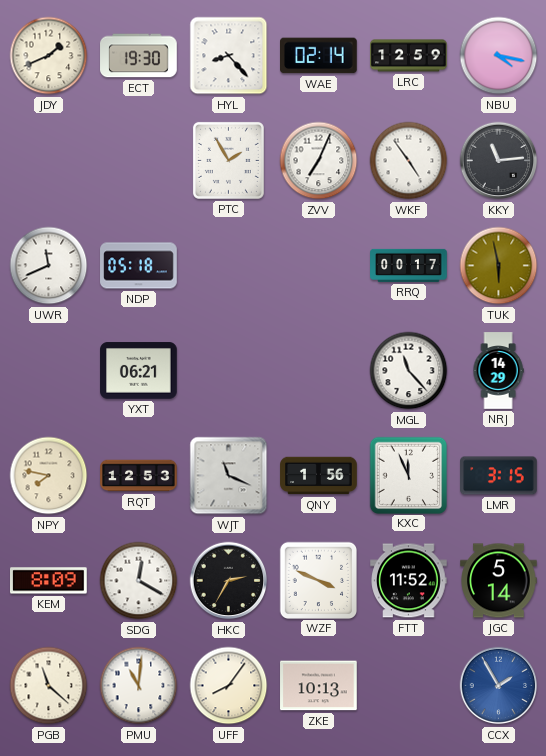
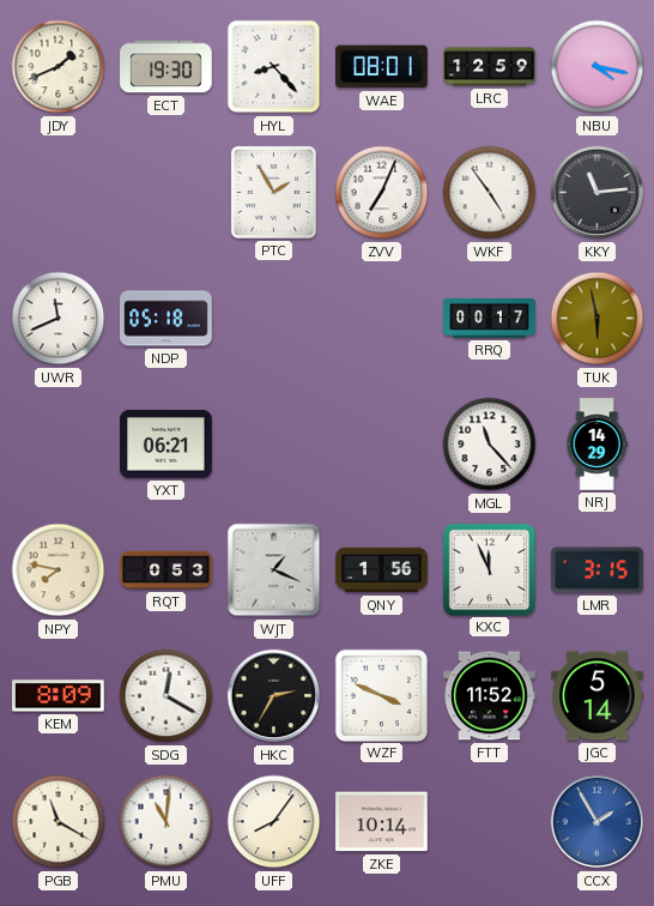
WAE: 02:14 -> 08:01 (382, 67)
RQT: 12:53 -> 0:53 (166, 570)
WJT: 11:19 -> 1:19 (274, 570)
PGB: 11:22 -> 11:20 (59, 822)
ZKE: 10:13 -> 10:14 (382, 822)
